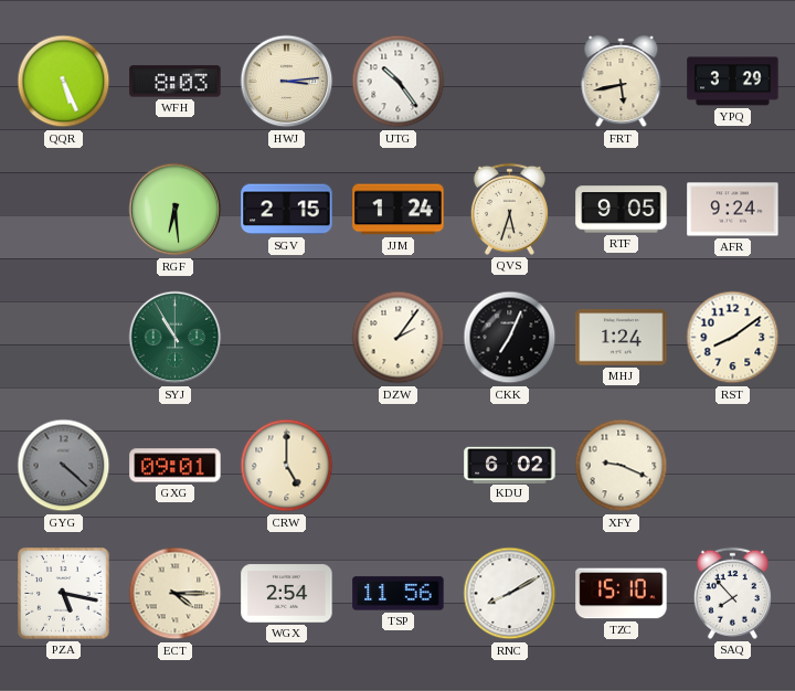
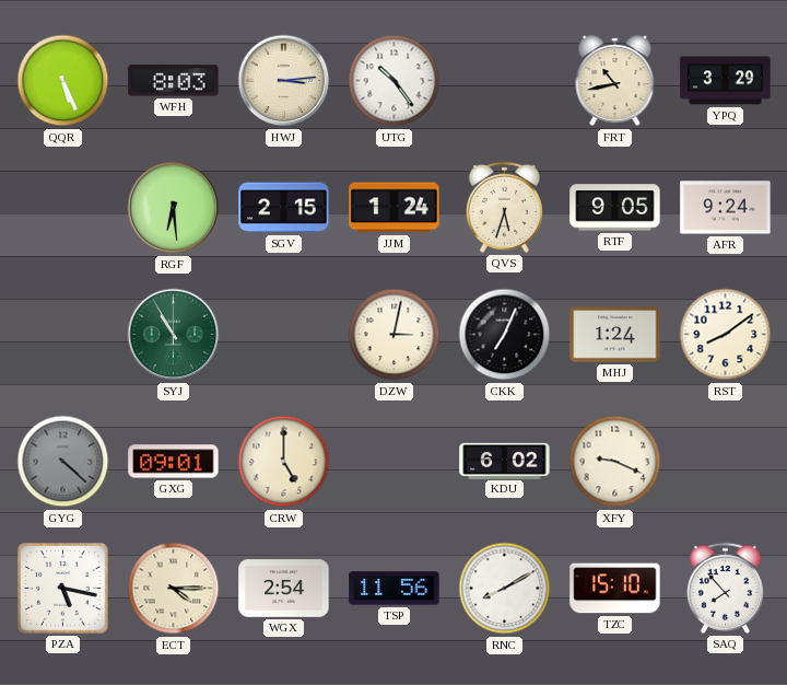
FRT: 5:43 -> 10:43 (615, 81)
DZW: 2:06 -> 3:02 (395, 335)
